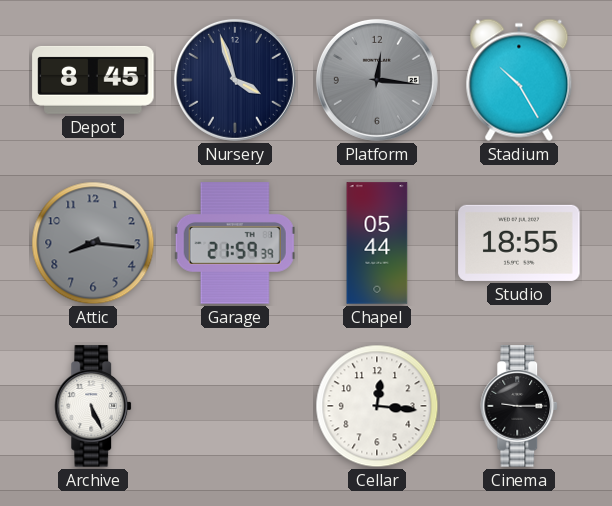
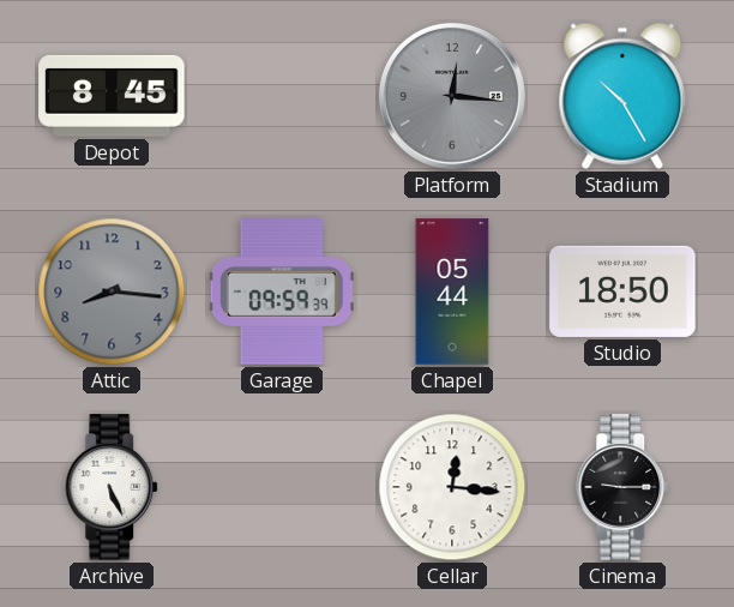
Nursery: 3:57 -> none (235, 80)
Garage: 21:59 -> 09:59 (282, 292)
Studio: 18:55 -> 18:50 (622, 292)
